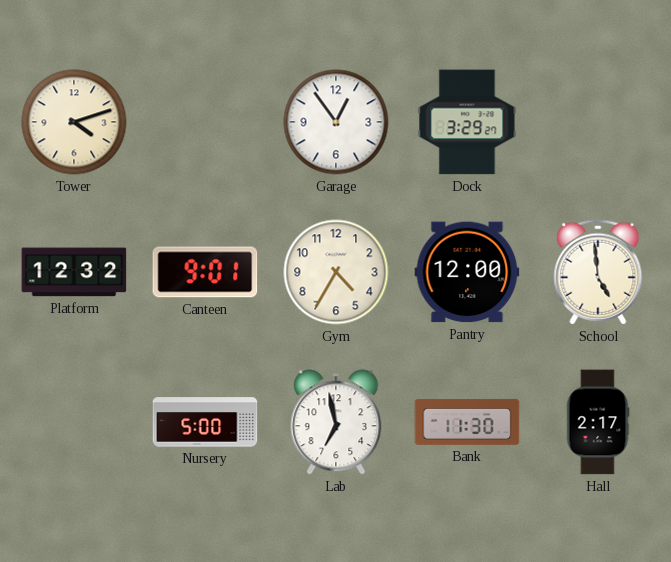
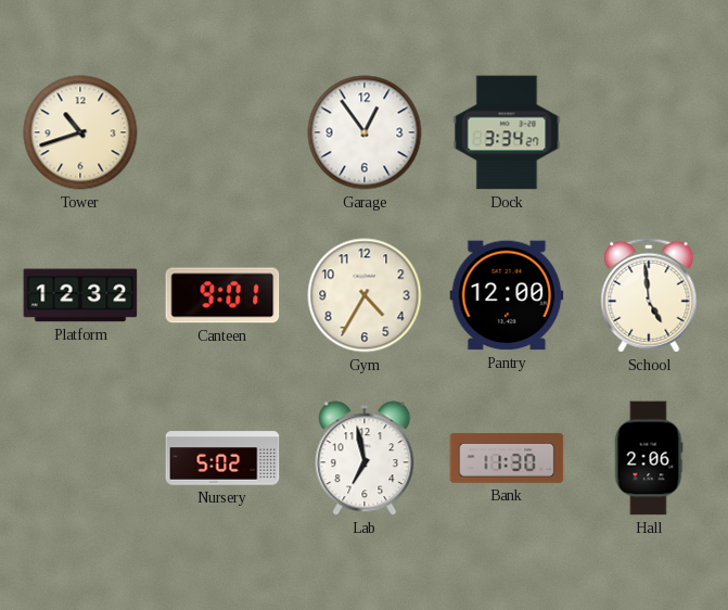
Tower: 4:12 -> 10:42 (80, 132)
Dock: 3:29 -> 3:34 (507, 132)
Nursery: 5:00 -> 5:02 (222, 458)
Hall: 2:17 -> 2:06 (649, 458)
